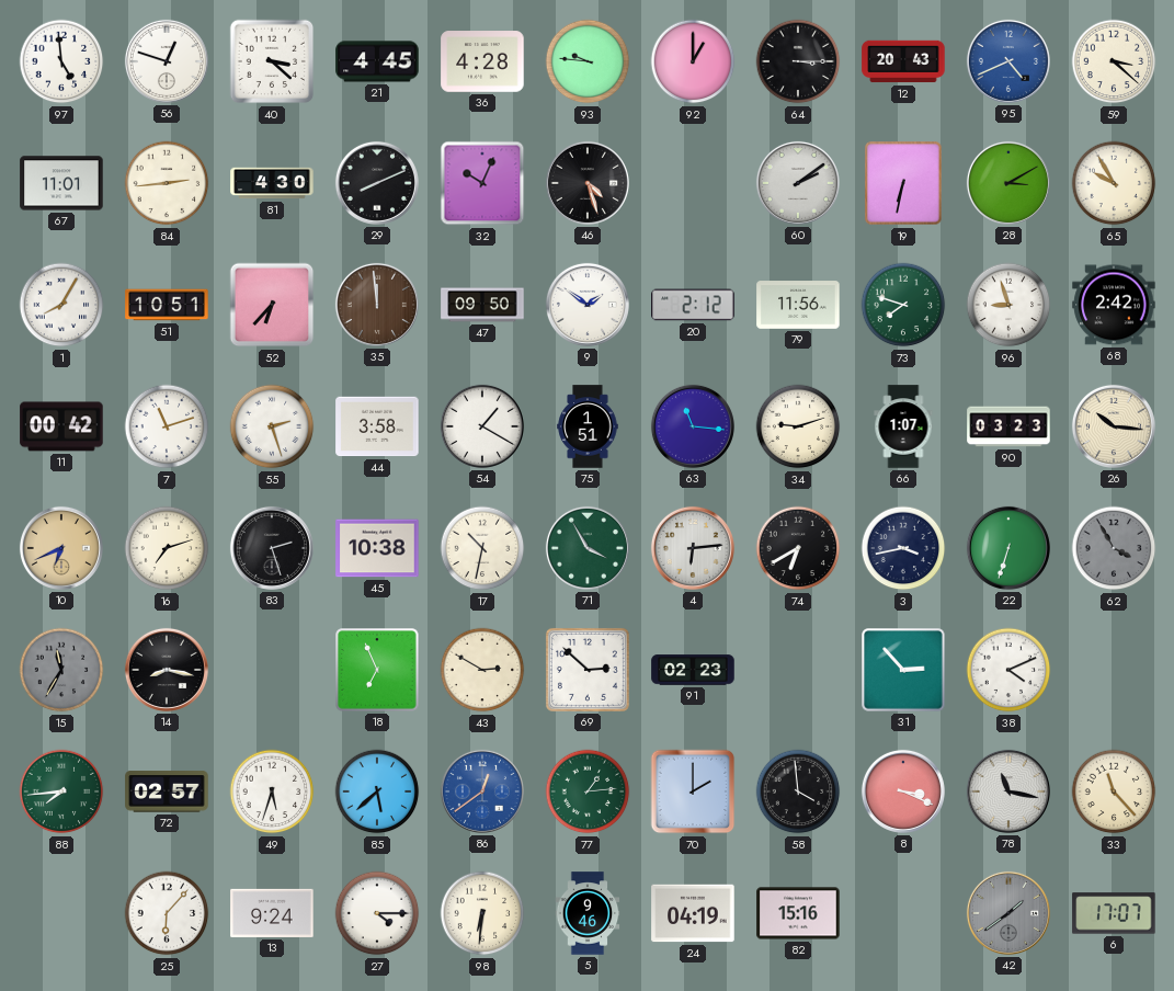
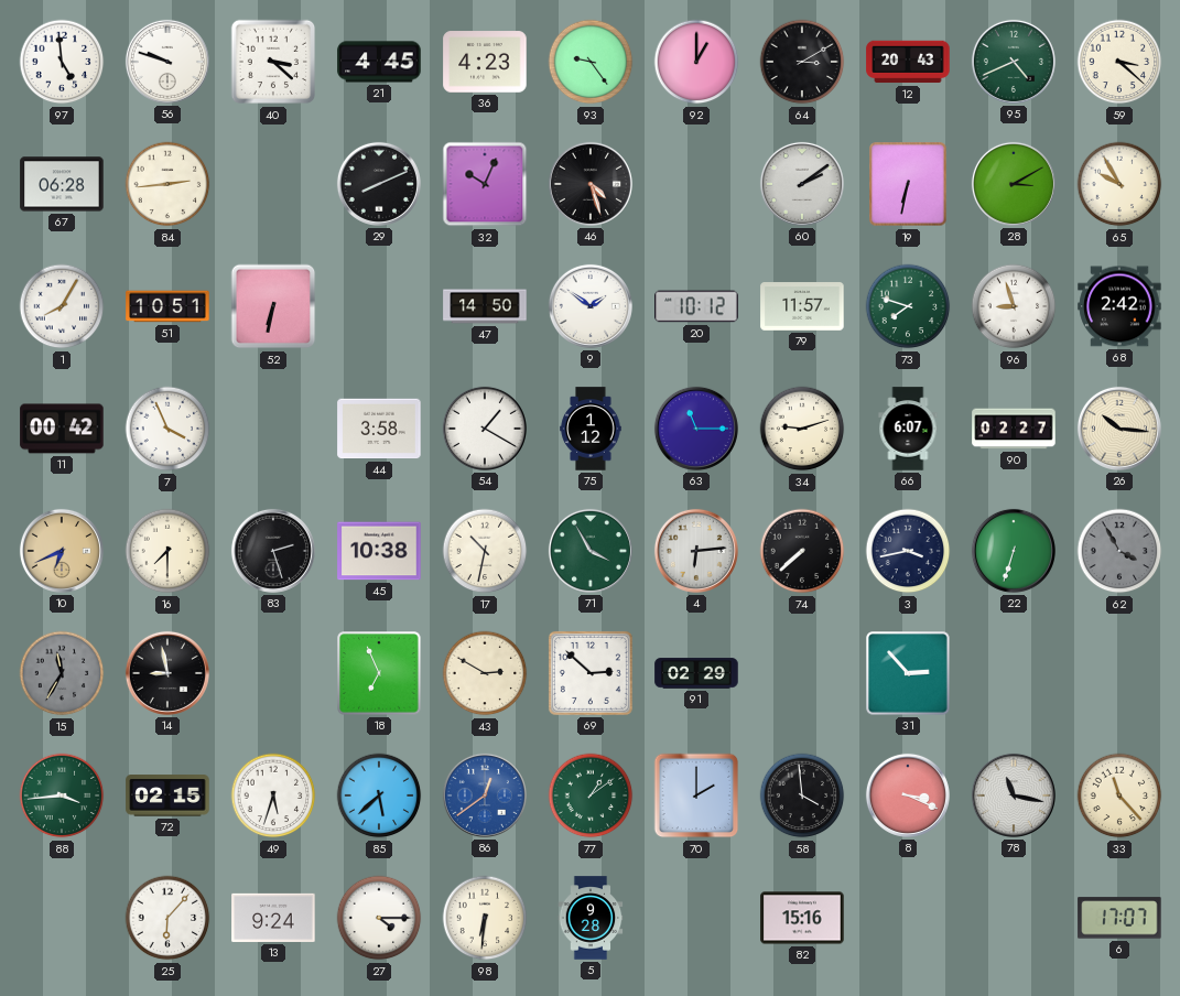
56: 12:48 -> 9:48 (167, 62)
36: 4:28 -> 4:23 (485, 62)
93: 9:46 -> 9:24 (591, 62)
64: 3:15 -> 3:10 (802, 62)
95 dial: blue -> green (1014, 62)
67: 11:01 -> 06:28 (62, 184)
81: 4:30 -> none (272, 183)
52: 6:37 -> 6:32 (273, 306)
35: 11:59 -> none (377, 305)
47: 09:50 -> 14:50 (485, 306)
20: 2:12 -> 10:12 (696, 306)
79: 11:56 -> 11:57 (802, 306)
7: 11:12 -> 3:56 (167, 429)
55: 2:27 -> none (272, 426)
75: 1:51 -> 1:12 (591, 429)
63: 11:16 -> 11:15 (696, 429)
66: 1:07 -> 6:07 (908, 429)
90: 03:23 -> 02:27 (1014, 429)
16: 7:12 -> 7:30 (167, 551)
74: 6:40 -> 7:38 (802, 551)
14: 8:17 -> 8:58 (167, 673)
91: 02:23 -> 02:29 (696, 673)
38: 4:11 -> none (1008, 670)
88: 7:44 -> 3:44 (62, 795)
72: 02:57 -> 02:15 (167, 795)
77: 1:14 -> 1:09 (591, 795)
5: 9:46 -> 9:28 (591, 918)
24: 04:19 -> none (693, 913)
42: 1:39 -> none (1008, 913)
